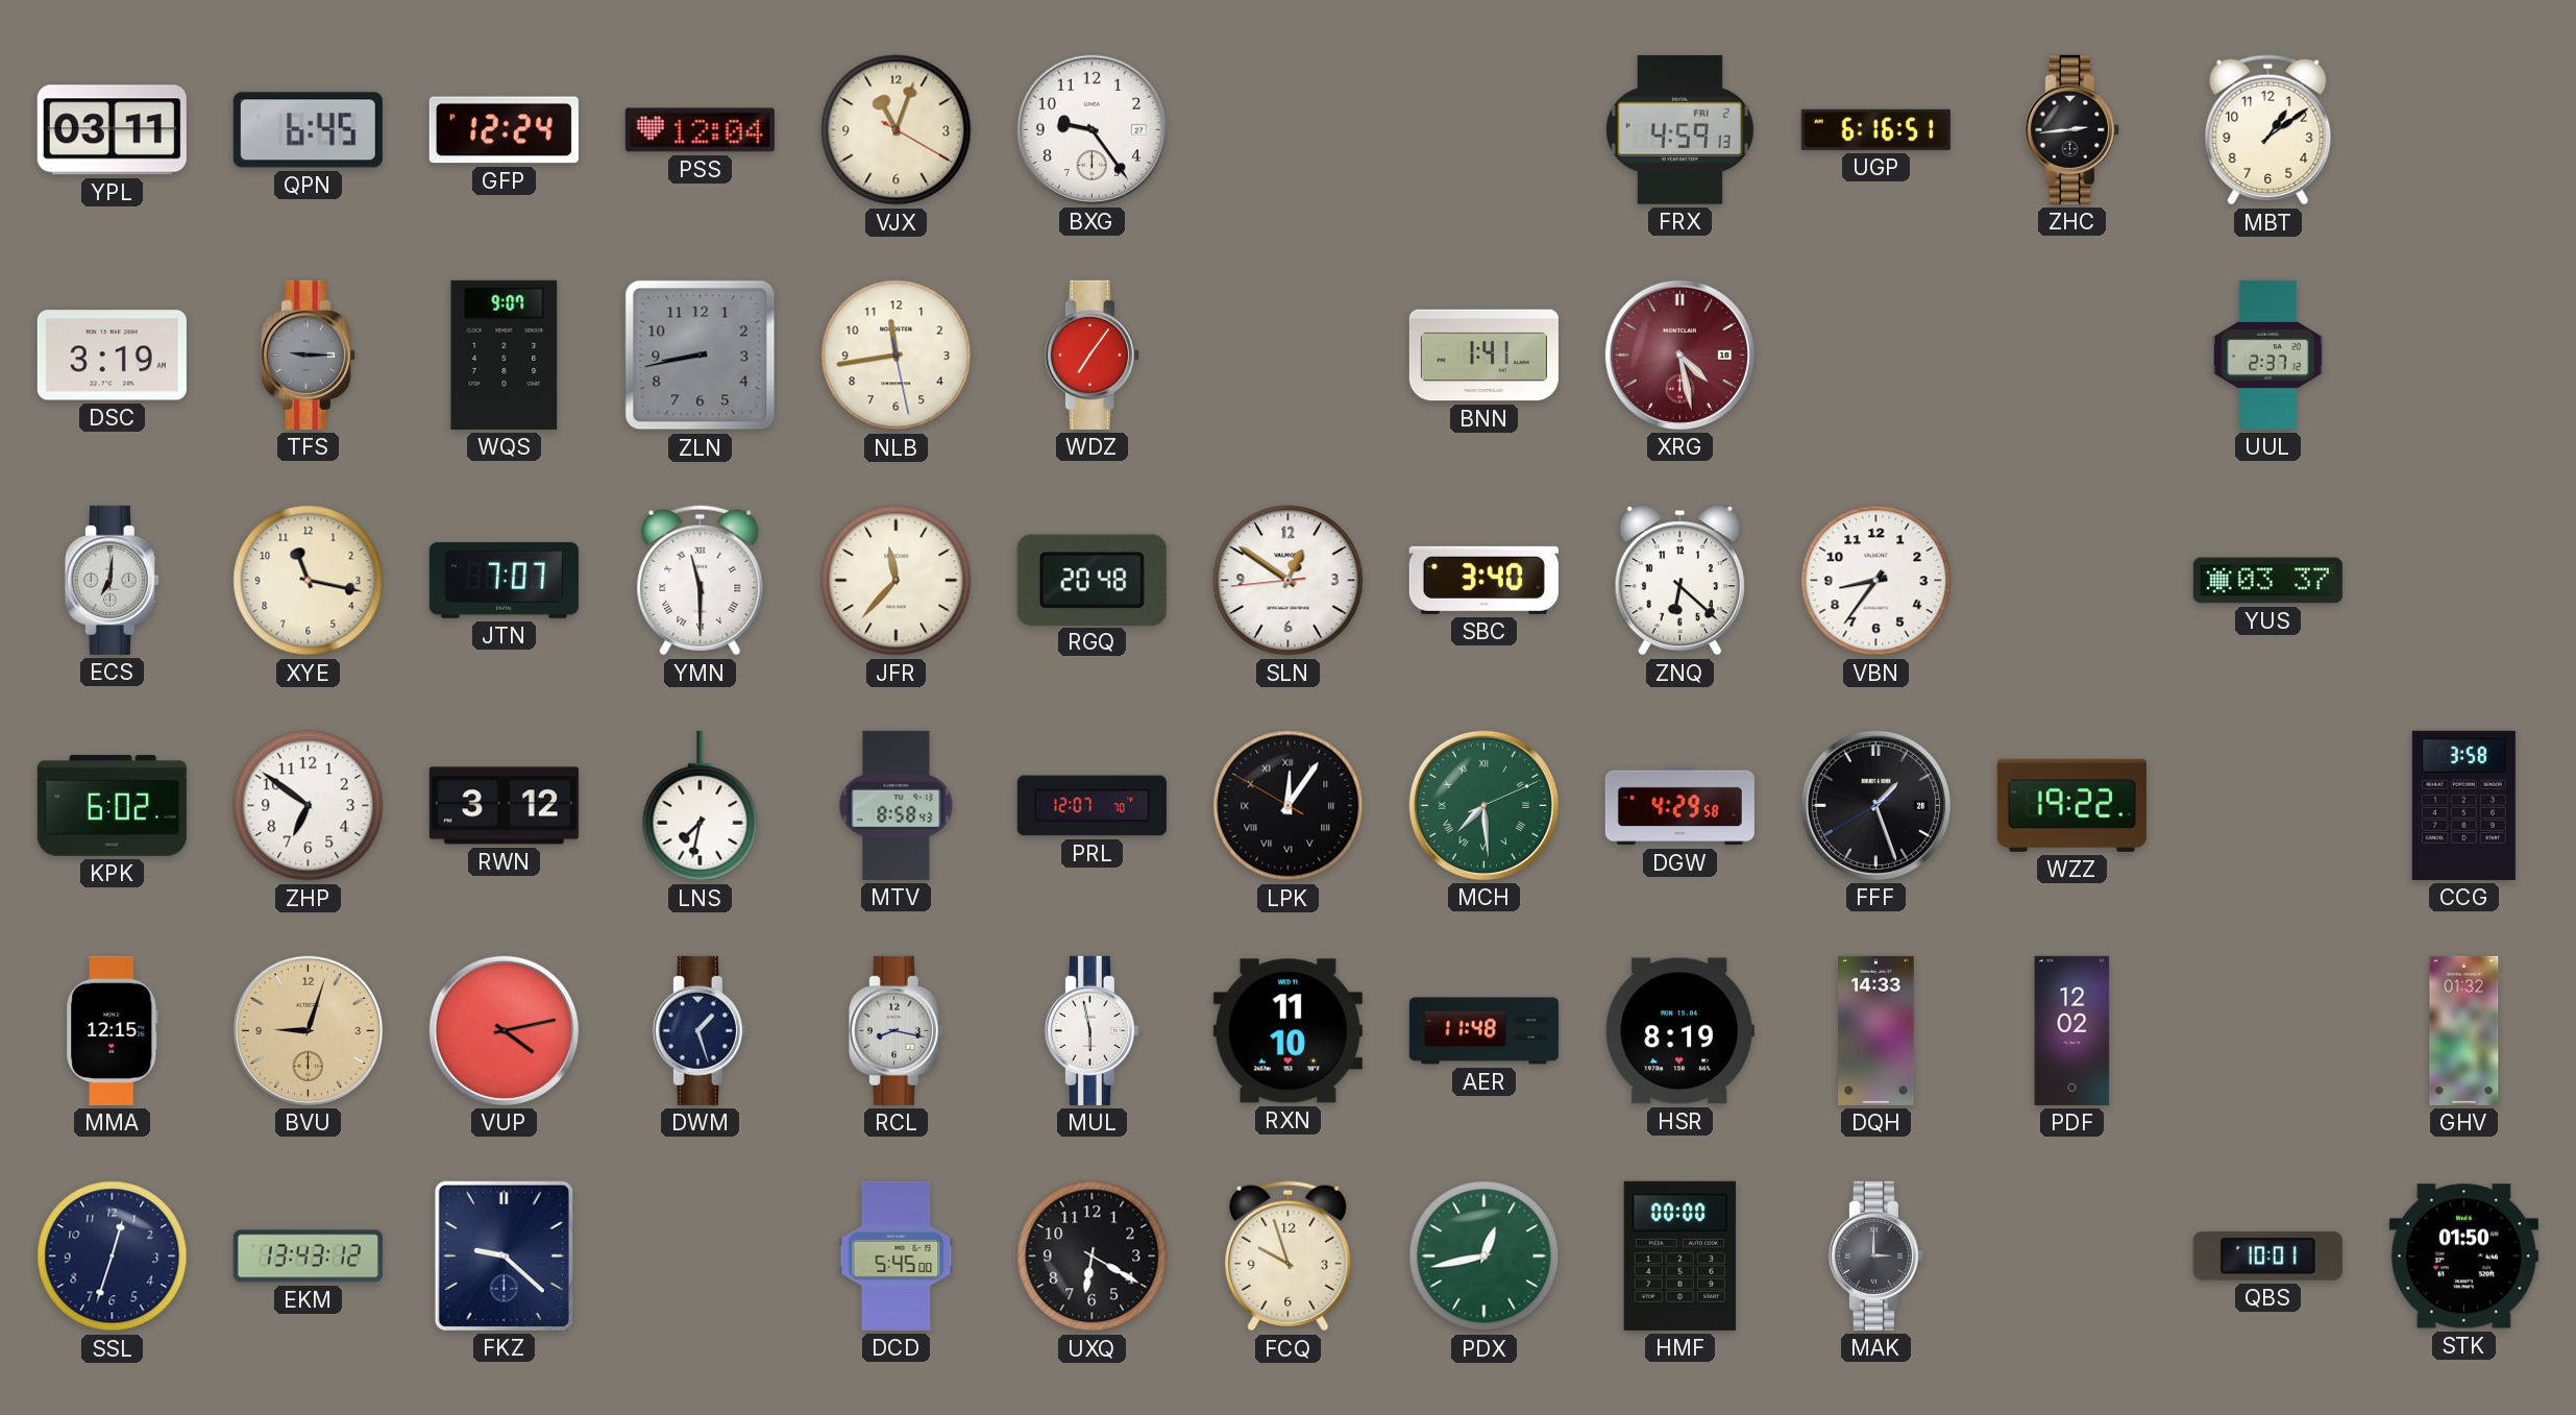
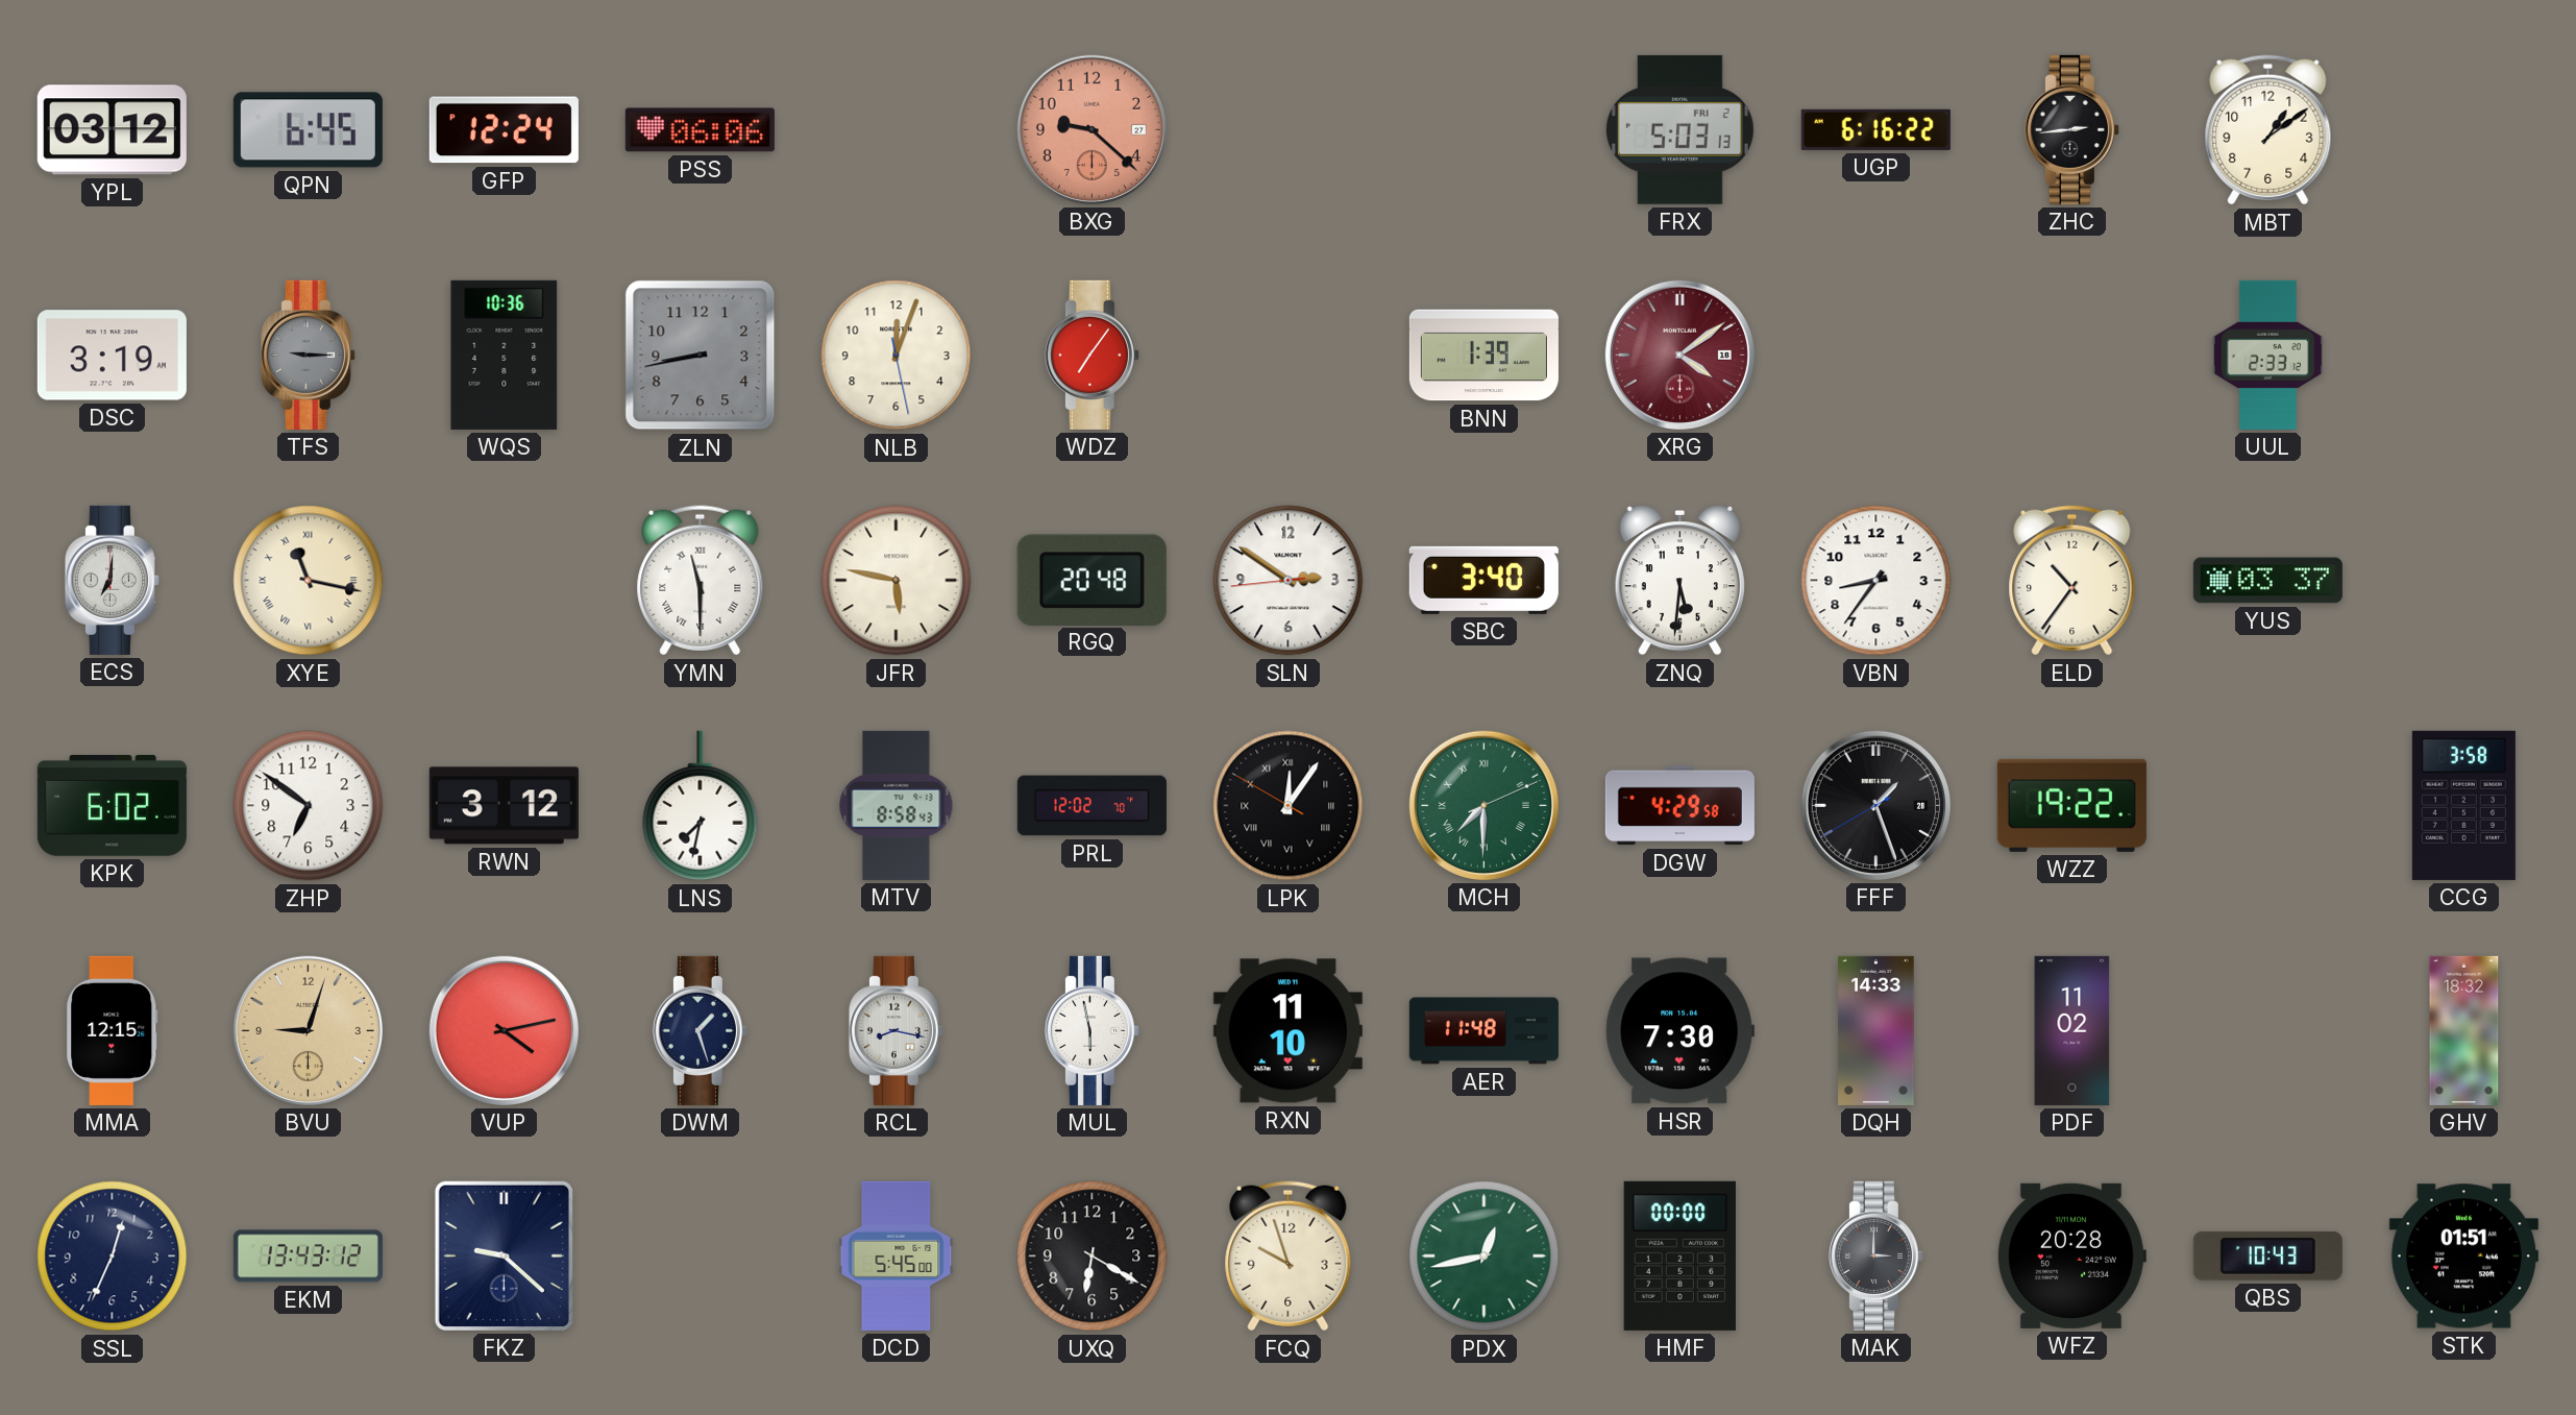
YPL: 03:11 -> 03:12 (112, 130)
PSS: 12:04 -> 06:06 (700, 130)
VJX: 11:03 -> none (897, 130)
BXG: 9:24 -> 9:22 (1091, 129)
BXG dial: white -> salmon (1091, 129)
FRX: 4:59 -> 5:03 (1679, 129)
UGP: 6:16:51 -> 6:16:22 (1875, 129)
WQS: 9:07 -> 10:36 (505, 355)
NLB: 11:43 -> 12:03 (897, 356)
BNN: 1:41 -> 1:39 (1483, 356)
XRG: 4:28 -> 4:09 (1679, 355)
UUL: 2:37 -> 2:33 (2267, 355)
XYE numerals: Arabic -> Roman (309, 581)
JTN: 7:07 -> none (504, 580)
JFR: 11:37 -> 5:47 (897, 581)
SLN: 12:50 -> 2:50 (1289, 581)
ZNQ: 6:22 -> 5:31 (1679, 581)
ELD: none -> 10:36 (2072, 581)
PRL: 12:07 -> 12:02 (1091, 806)
MCH: 7:29 -> 7:30 (1483, 805)
HSR: 8:19 -> 7:30 (1679, 1031)
PDF: 12:02 -> 11:02 (2072, 1030)
GHV: 01:32 -> 18:32 (2464, 1030)
SSL: 12:33 -> 12:34 (113, 1257)
WFZ: none -> 20:28 (2071, 1255)
QBS: 10:01 -> 10:43 (2267, 1255)
STK: 01:50 -> 01:51 (2463, 1257)
